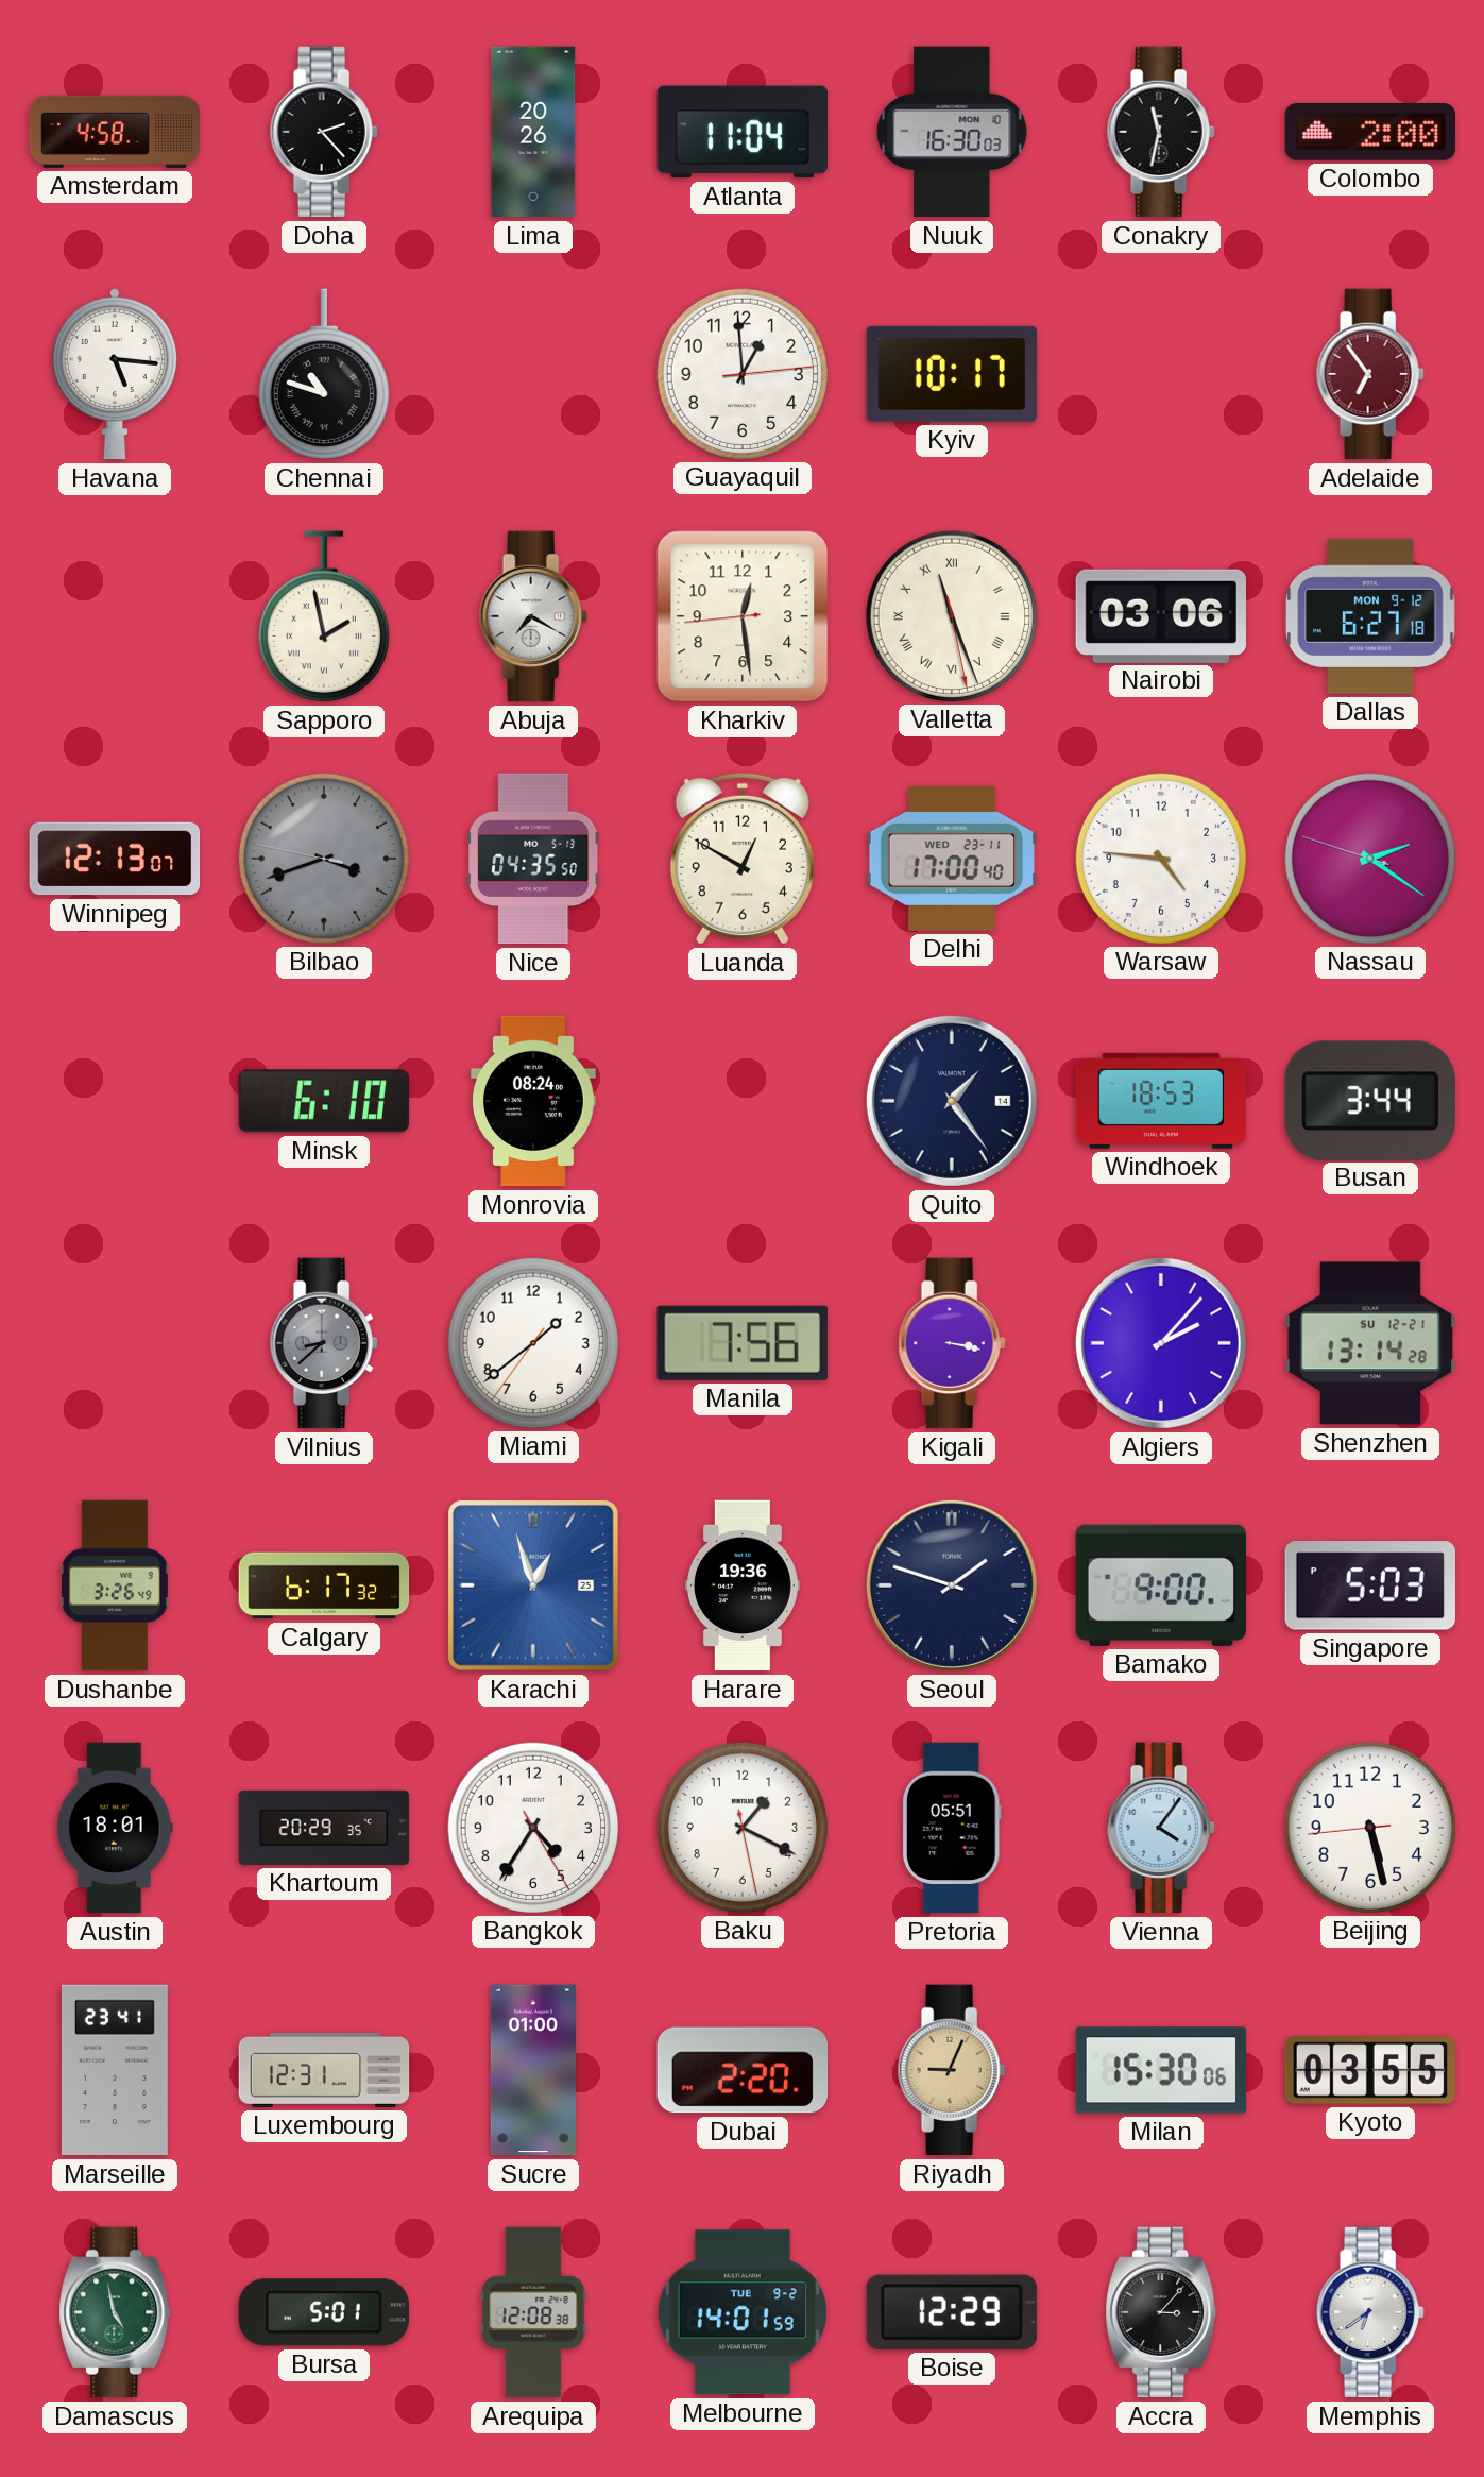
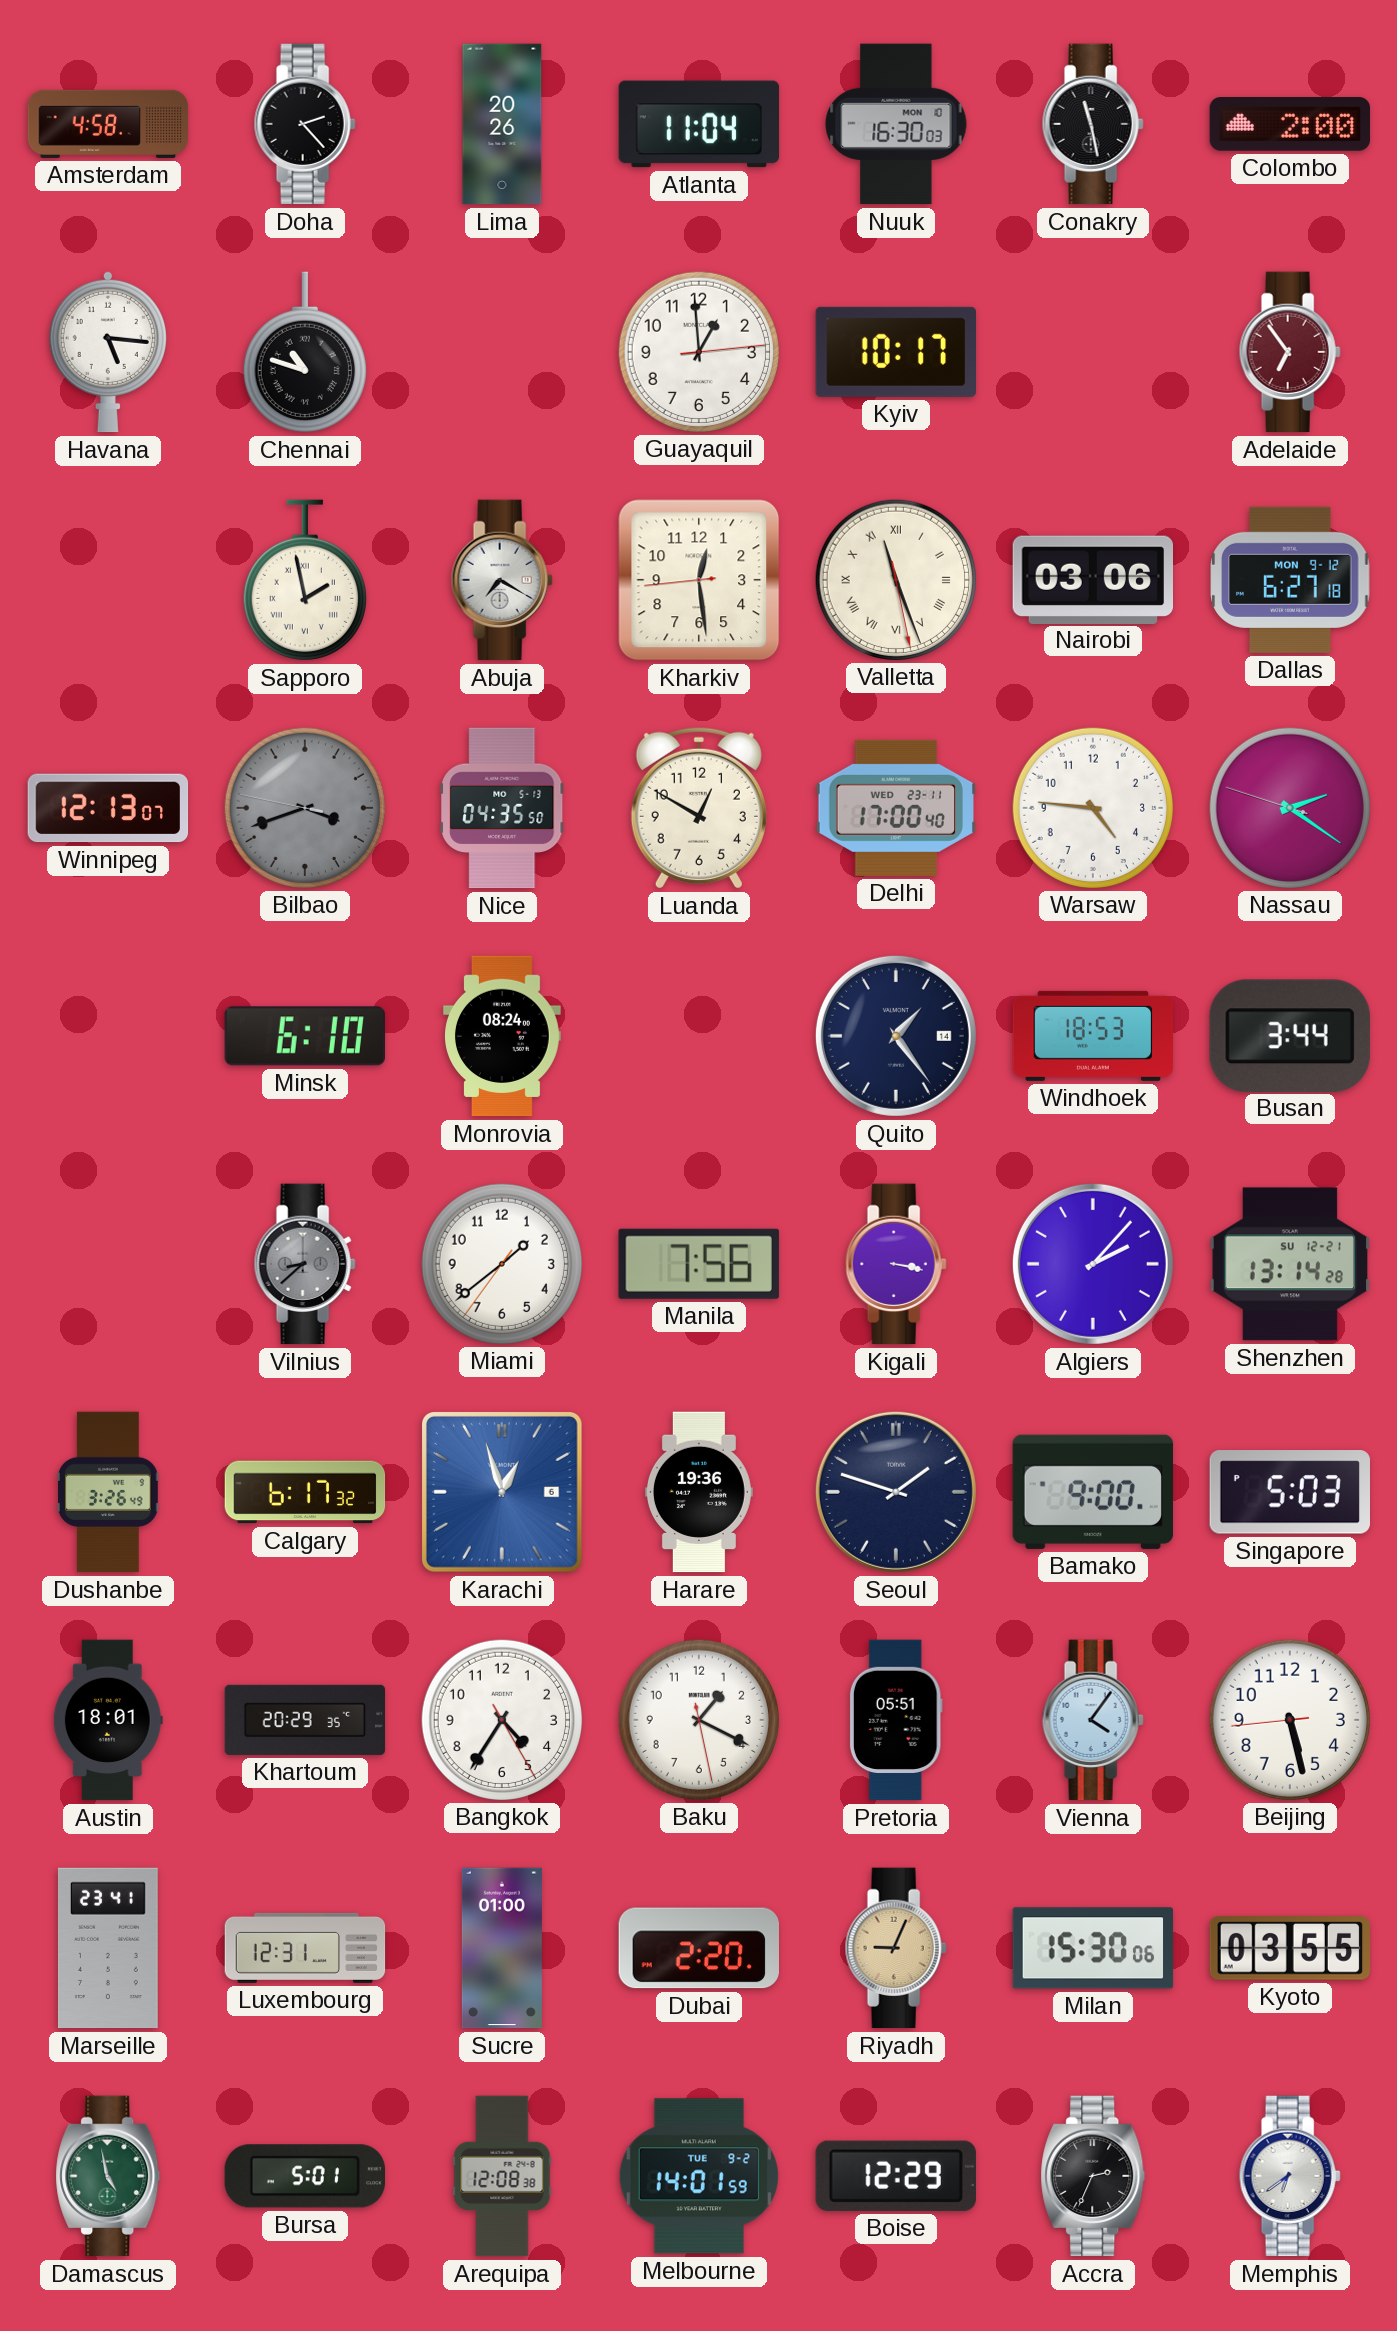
Conakry: 11:32 -> 11:28 (1093, 124)
Karachi date: 25 -> 6 (502, 1492)
Accra: 3:07 -> 2:34 (1093, 2176)
